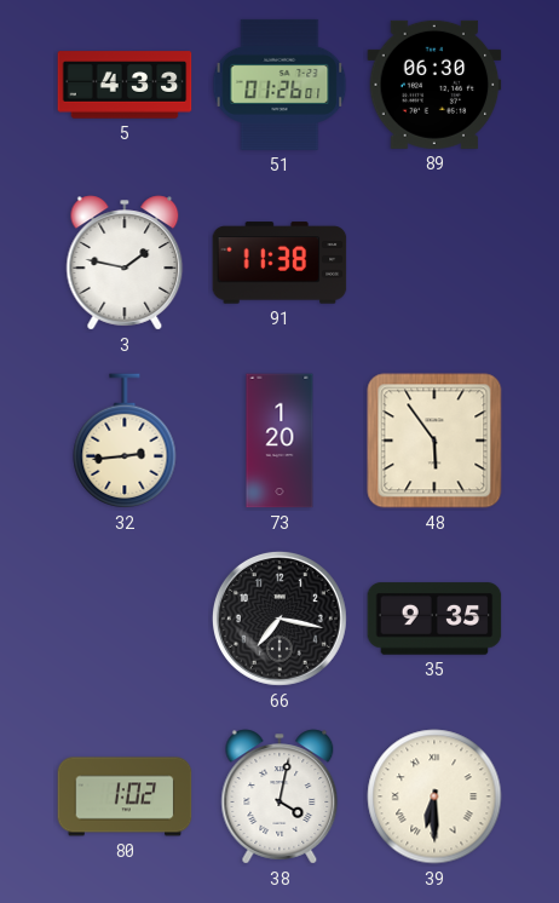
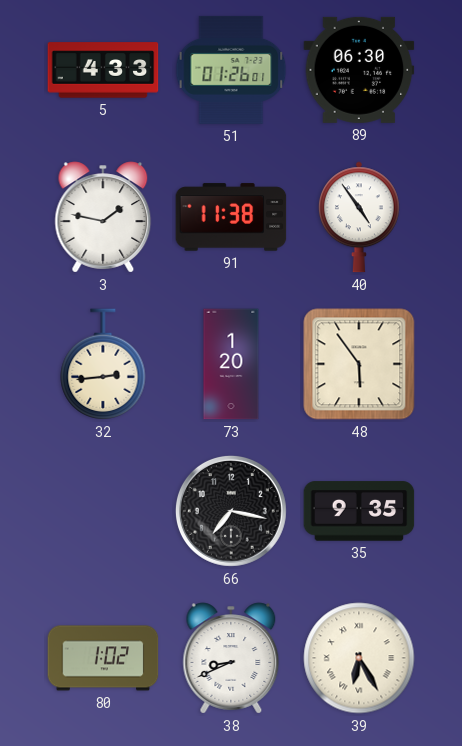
40: none -> 4:54 (359, 217)
38: 4:02 -> 8:41 (231, 658)
39: 6:30 -> 6:25 (359, 658)
